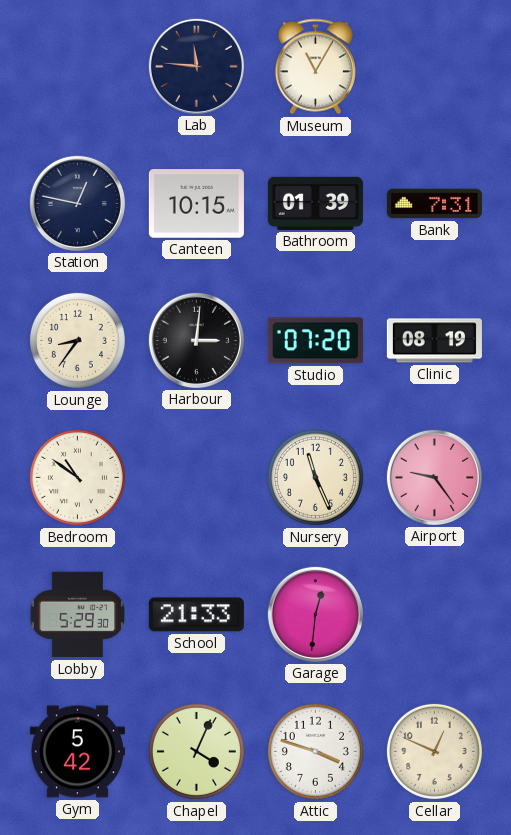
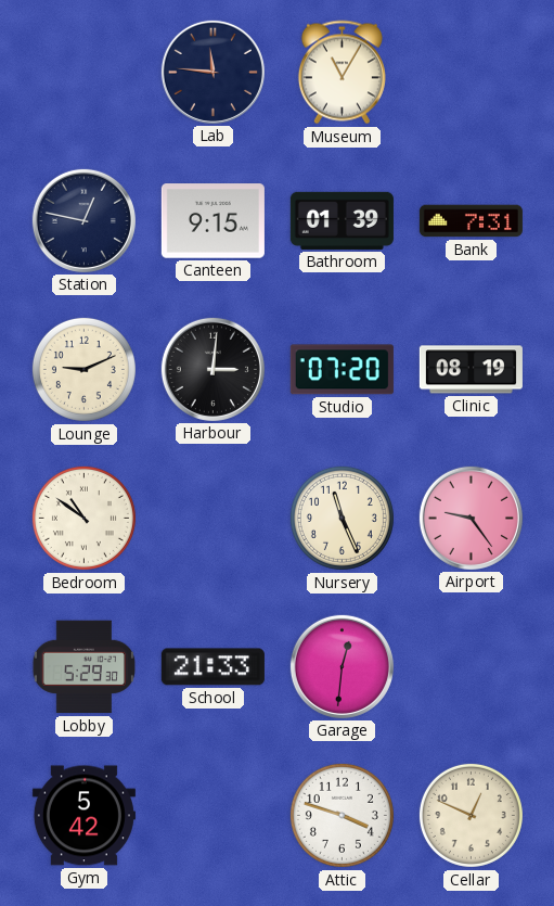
Canteen: 10:15 -> 9:15 (212, 221)
Lounge: 8:36 -> 9:11 (83, 369)
Chapel: 4:04 -> none (196, 751)
